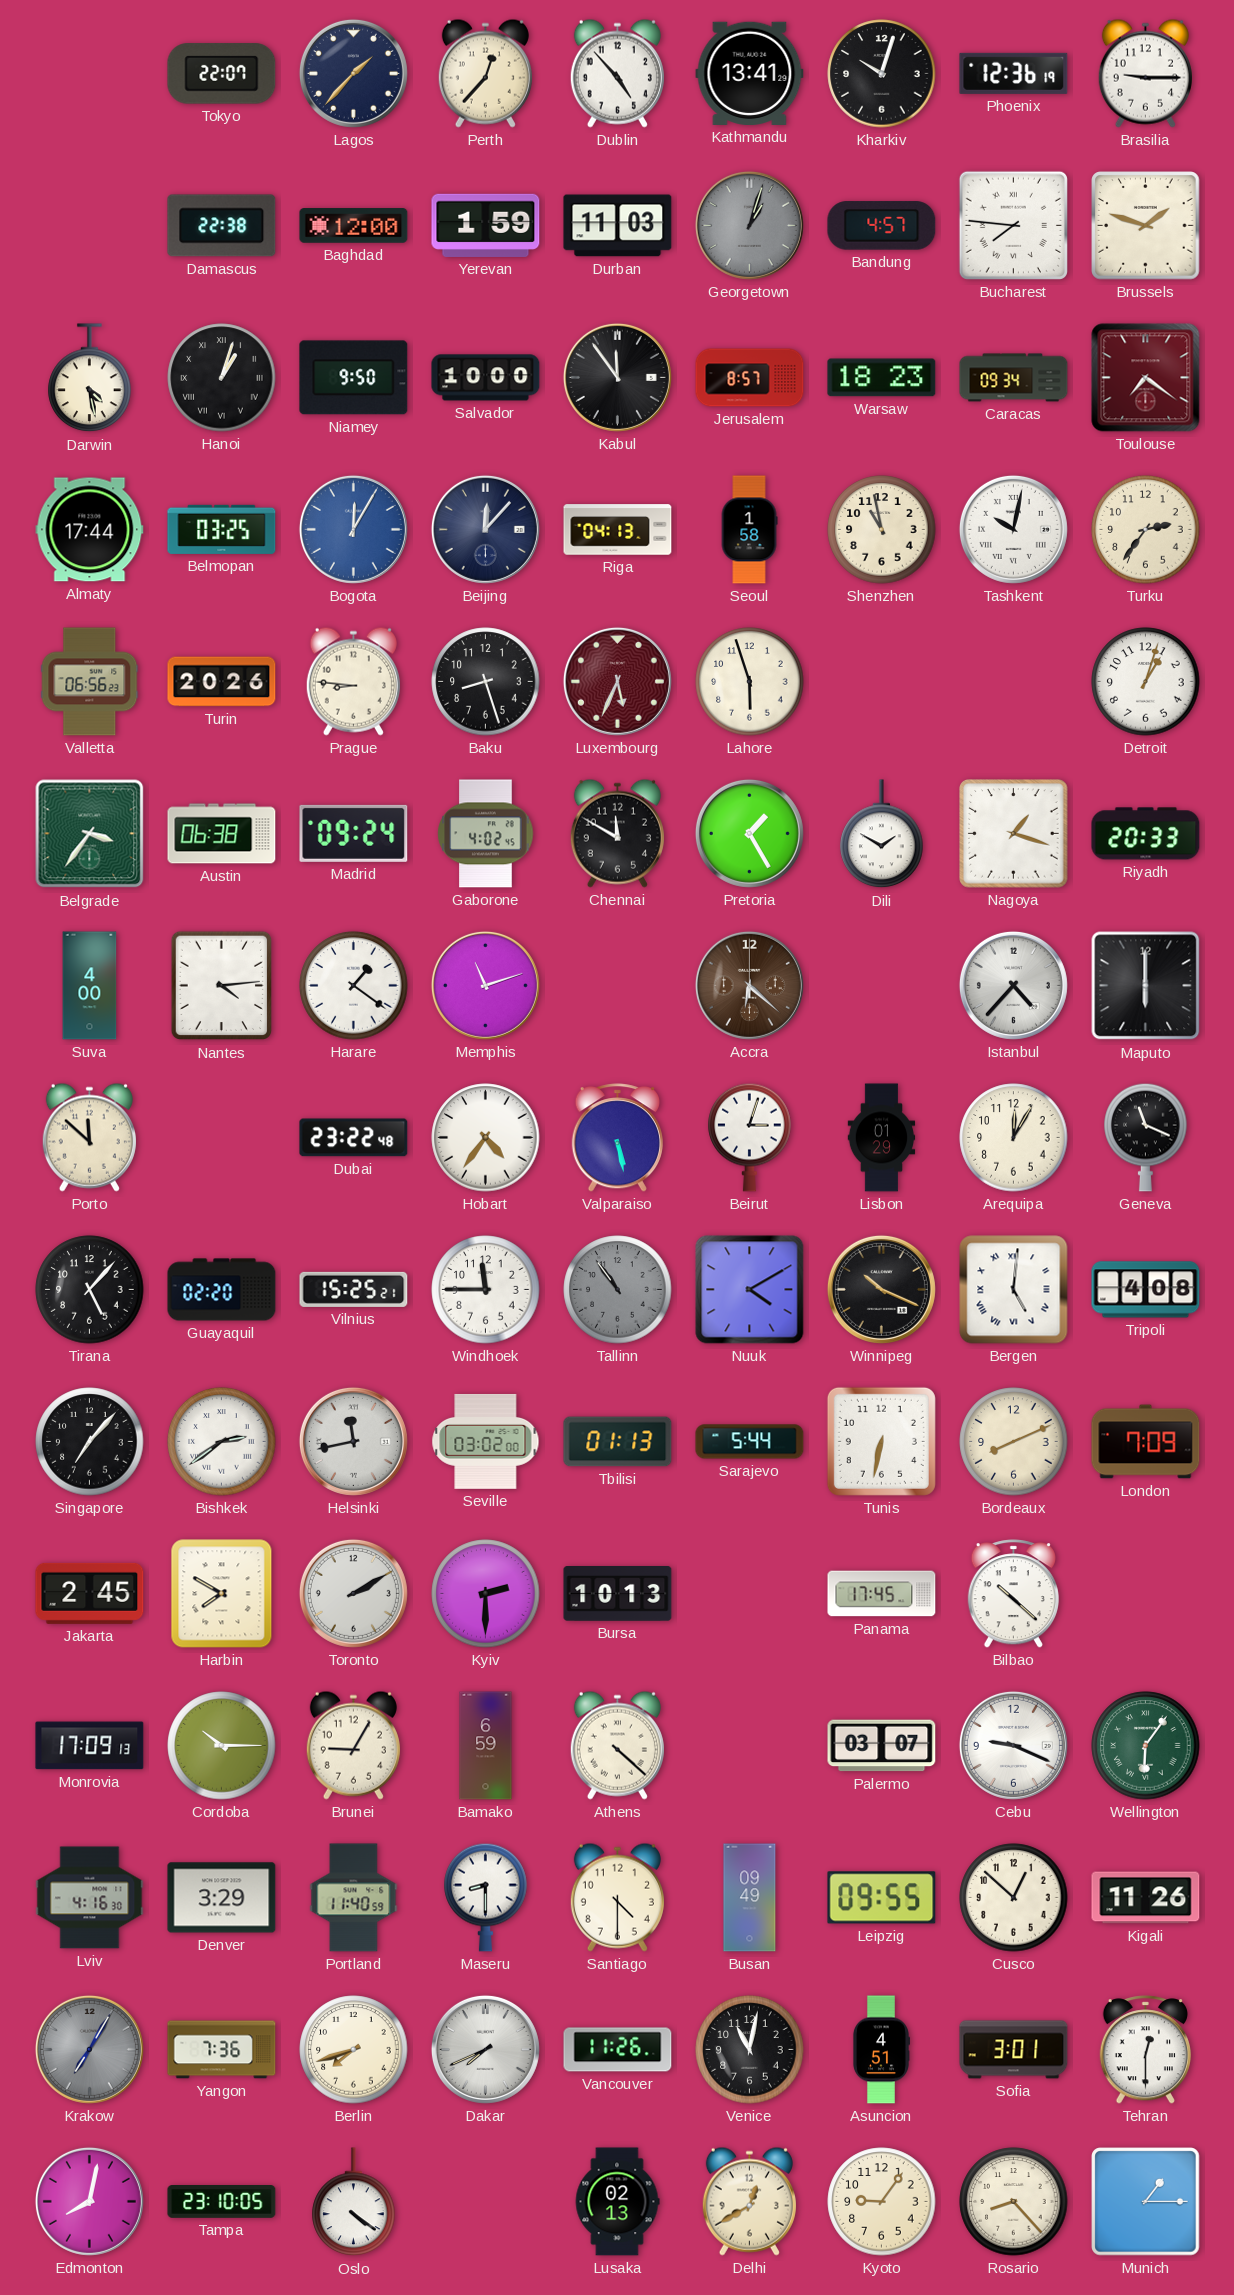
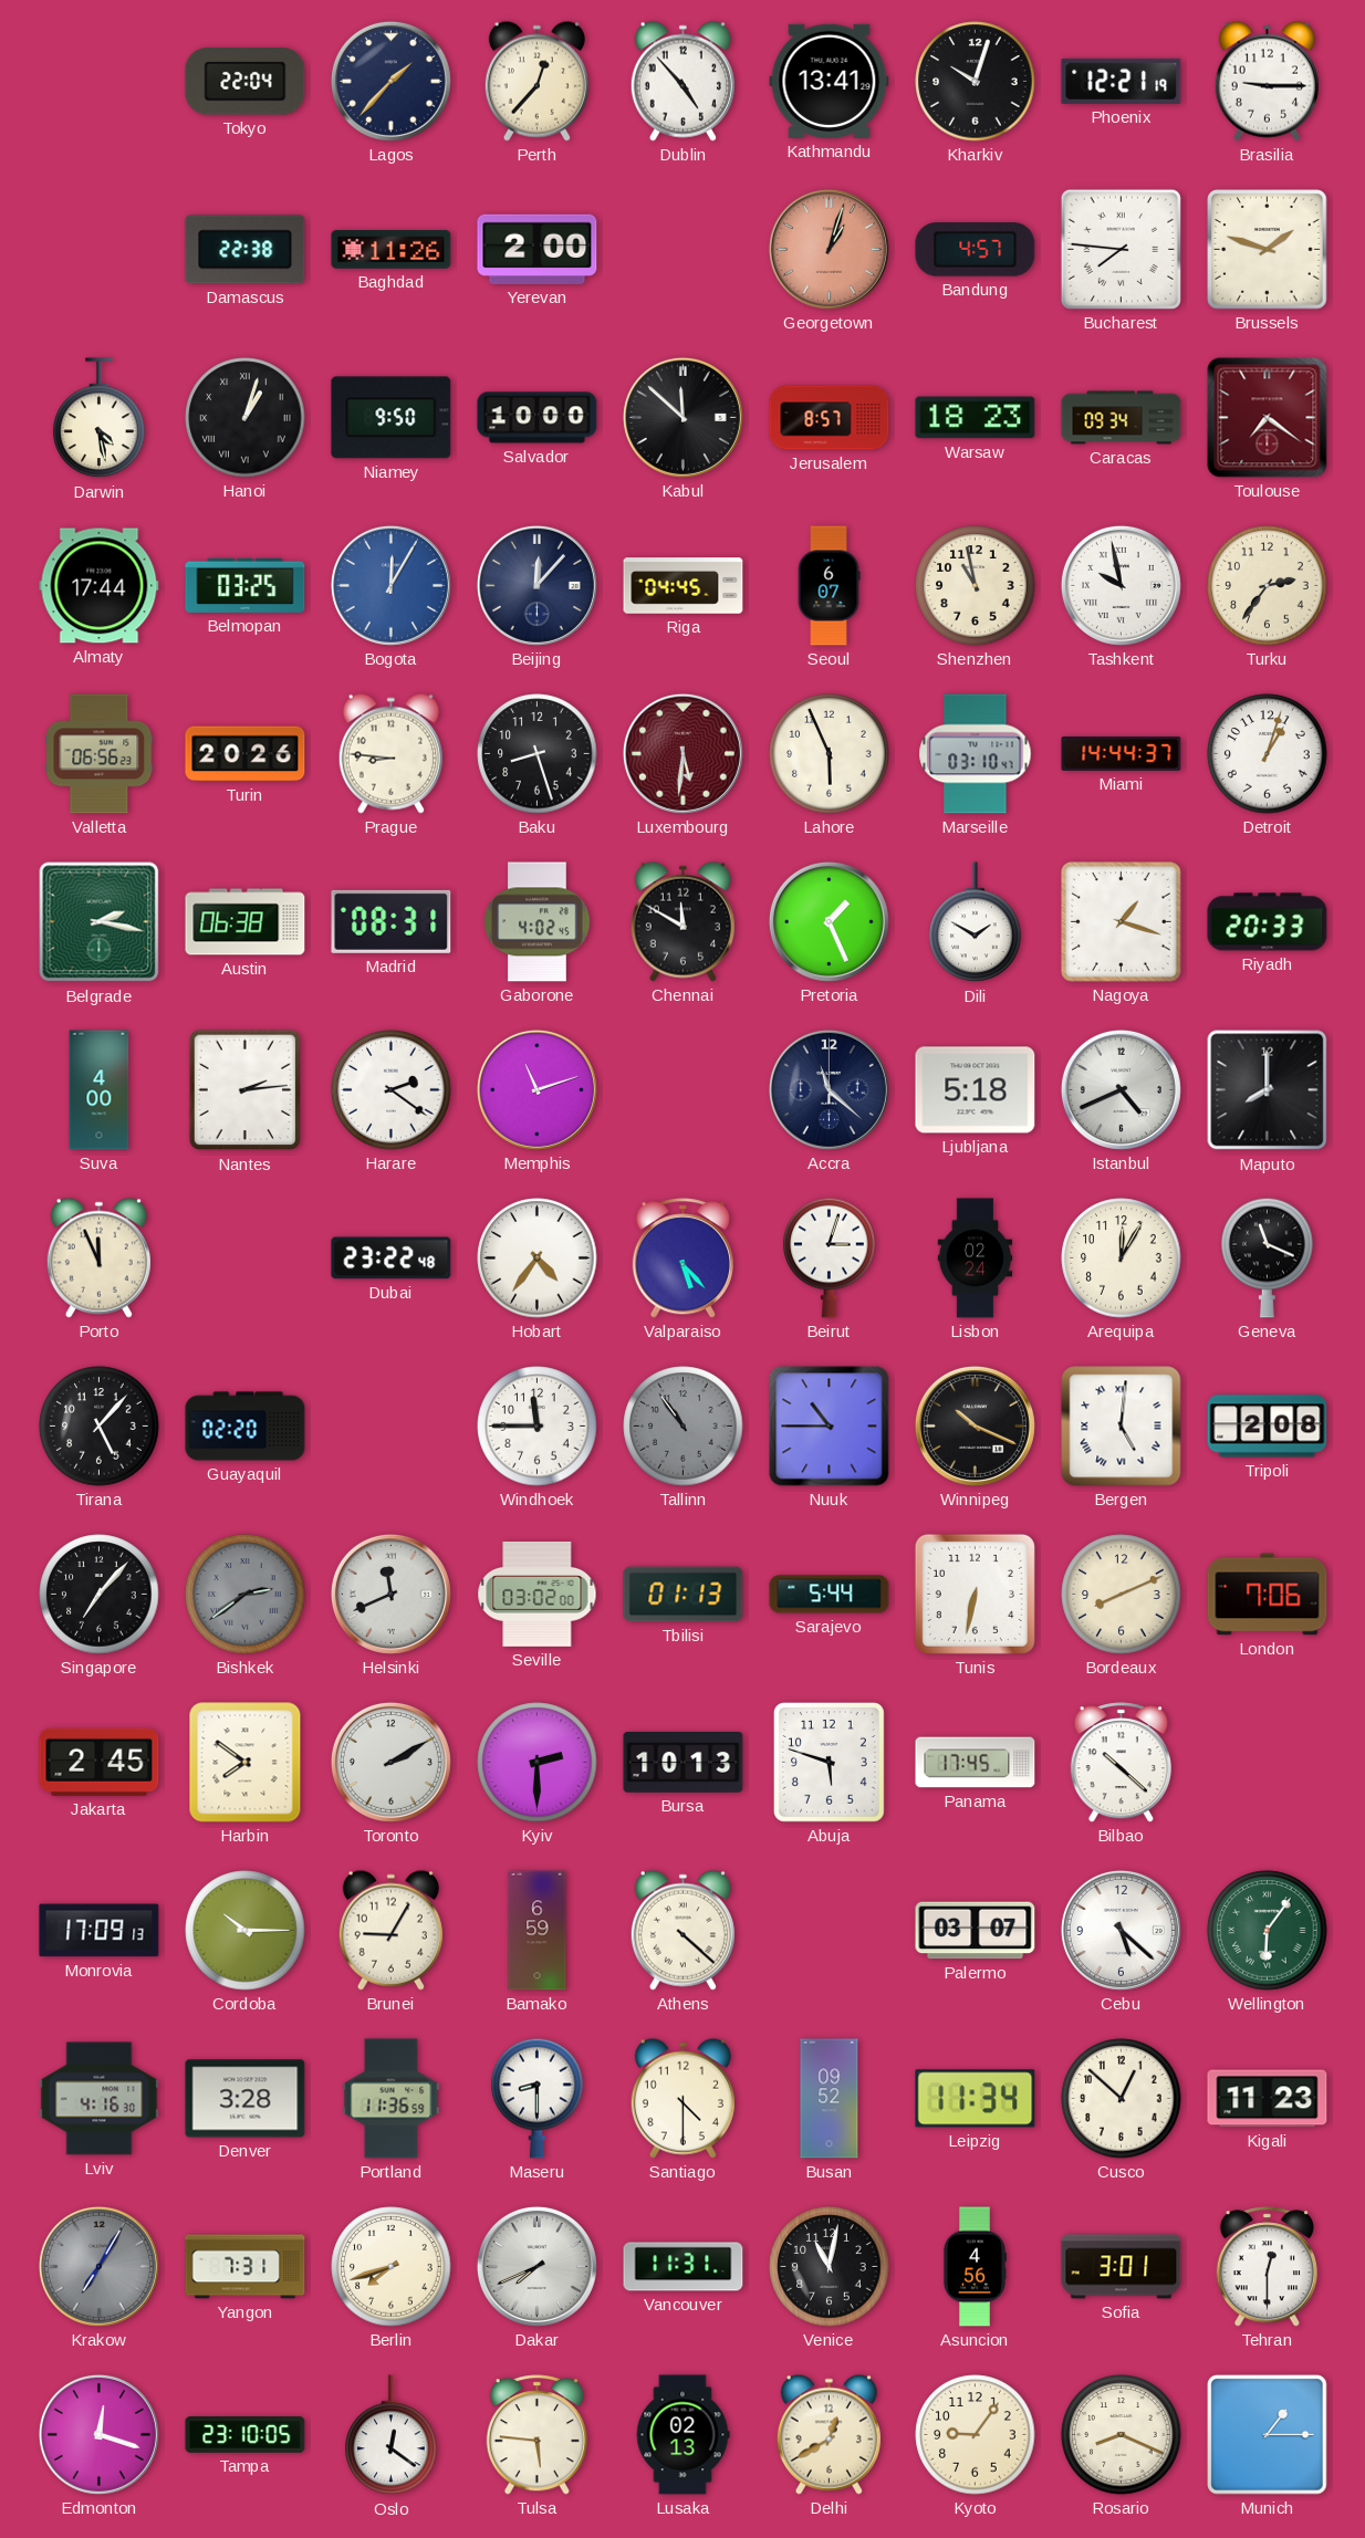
Tokyo: 22:07 -> 22:04 (246, 82)
Phoenix: 12:36 -> 12:21 (1122, 81)
Baghdad: 12:00 -> 11:26 (392, 250)
Yerevan: 1:59 -> 2:00 (538, 249)
Durban: 11:03 -> none (618, 226)
Georgetown dial: grey -> salmon (829, 249)
Kabul: 11:54 -> 11:52 (682, 417)
Riga: 04:13 -> 04:45 (684, 586)
Seoul: 1:58 -> 6:07 (829, 586)
Tashkent: 10:02 -> 9:58 (1121, 585)
Luxembourg: 5:34 -> 5:31 (682, 753)
Lahore: 5:57 -> 5:56 (830, 754)
Marseille: none -> 03:10 (976, 754)
Miami: none -> 14:44 (1122, 753)
Belgrade: 3:36 -> 2:17 (100, 922)
Madrid: 09:24 -> 08:31 (392, 921)
Pretoria: 1:25 -> 1:26 (829, 921)
Nantes: 4:14 -> 2:14 (244, 1090)
Harare: 1:21 -> 2:21 (392, 1090)
Accra: 6:22 -> 11:22 (829, 1089)
Accra dial: brown -> navy (829, 1089)
Ljubljana: none -> 5:18 (976, 1090)
Istanbul: 4:37 -> 4:41 (1121, 1089)
Maputo: 6:00 -> 8:00 (1268, 1090)
Porto: 11:52 -> 11:56 (98, 1257)
Valparaiso: 5:28 -> 5:23 (682, 1258)
Lisbon: 01:29 -> 02:24 (976, 1258)
Vilnius: 15:25 -> none (354, 1289)
Nuuk: 4:10 -> 10:45 (830, 1427)
Tripoli: 4:08 -> 2:08 (1268, 1427)
Bishkek dial: white -> grey (246, 1595)
Helsinki: 11:43 -> 11:41 (390, 1594)
London: 7:09 -> 7:06 (1268, 1595)
Harbin: 7:50 -> 7:51 (246, 1763)
Abuja: none -> 5:48 (829, 1763)
Cebu: 9:19 -> 5:22 (1121, 1930)
Denver: 3:29 -> 3:28 (246, 2099)
Portland: 11:40 -> 11:36 (392, 2099)
Busan: 09:49 -> 09:52 (830, 2099)
Leipzig: 09:55 -> 11:34 (976, 2099)
Kigali: 11:26 -> 11:23 (1268, 2099)
Yangon: 7:36 -> 7:31 (246, 2267)
Vancouver: 11:26 -> 11:31 (684, 2267)
Asuncion: 4:51 -> 4:56 (975, 2267)
Edmonton: 8:02 -> 12:18 (98, 2434)
Oslo: 4:21 -> 12:21 (392, 2435)
Tulsa: none -> 5:46 (536, 2435)
Rosario: 8:23 -> 8:19 (1122, 2435)
